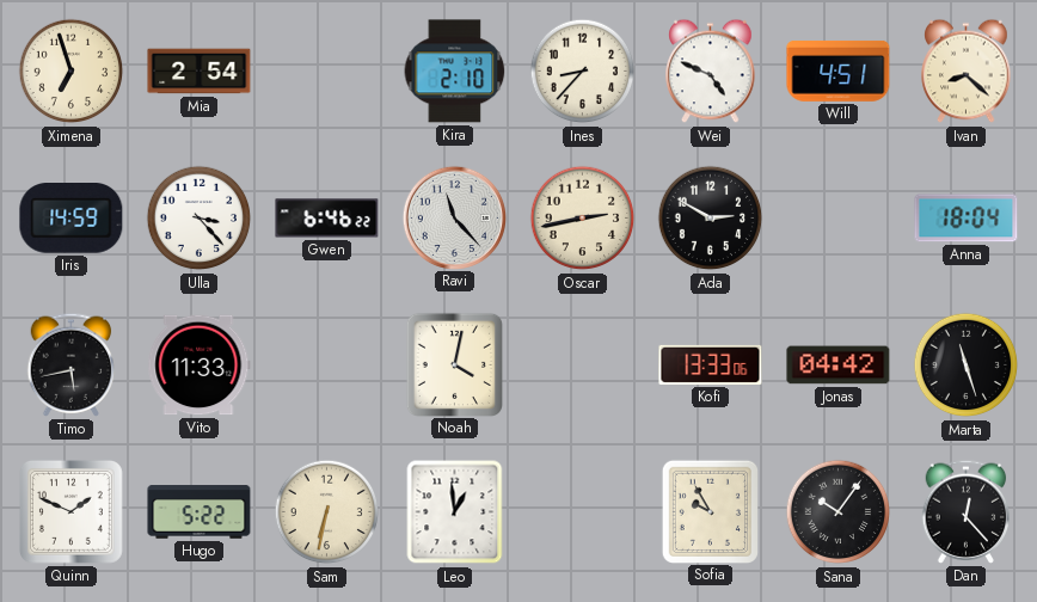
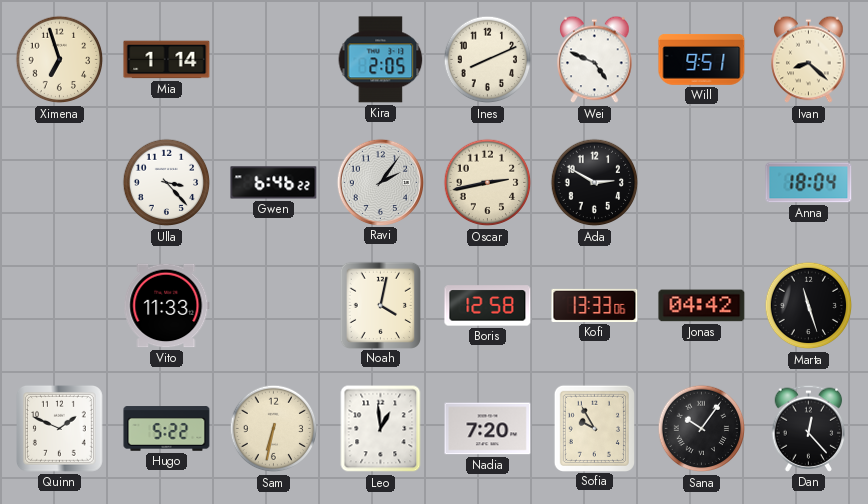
Mia: 2:54 -> 1:14 (167, 60)
Kira: 2:10 -> 2:05 (381, 60)
Ines: 8:37 -> 8:11 (488, 60)
Will: 4:51 -> 9:51 (702, 59)
Iris: 14:59 -> none (72, 219)
Ravi: 11:23 -> 2:06 (380, 182)
Timo: 5:43 -> none (72, 364)
Boris: none -> 12:58 (488, 306)
Nadia: none -> 7:20 (488, 429)
